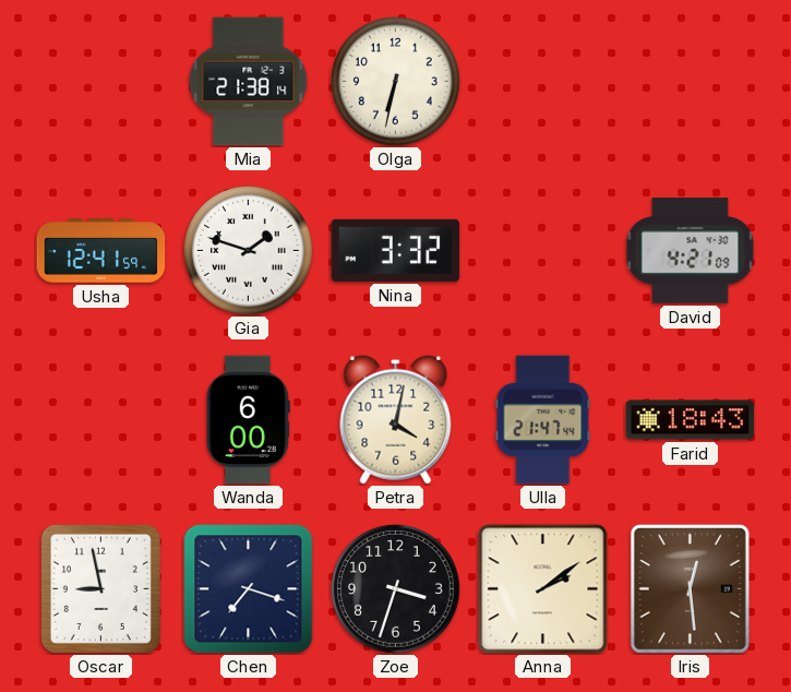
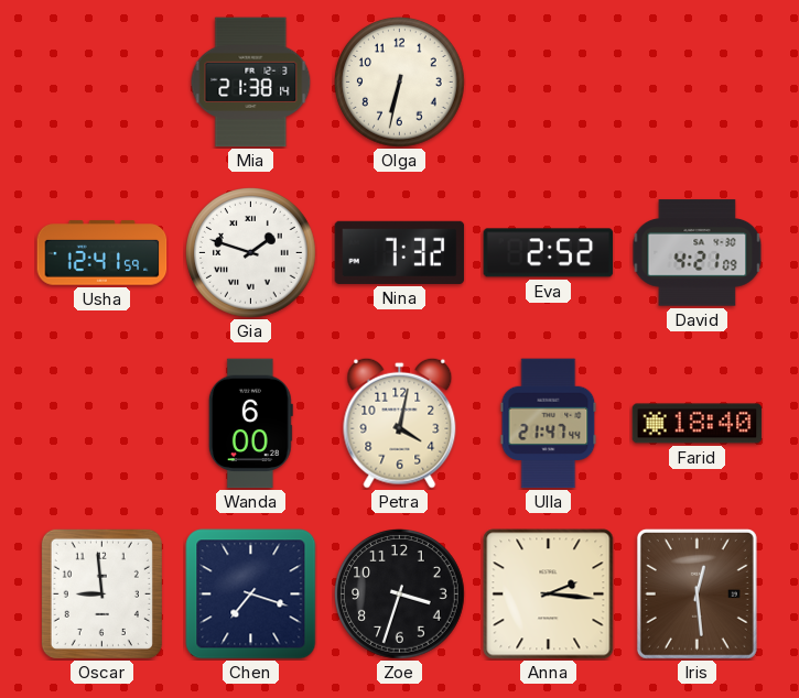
Nina: 3:32 -> 7:32 (400, 252)
Eva: none -> 2:52 (549, 253)
Farid: 18:43 -> 18:40 (698, 424)
Oscar: 8:58 -> 8:59 (101, 593)
Anna: 2:09 -> 2:16 (549, 595)
